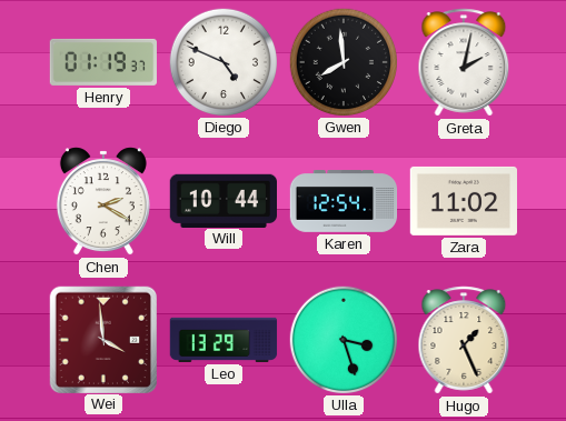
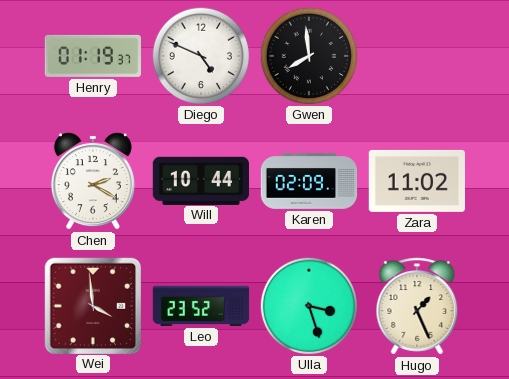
Greta: 2:02 -> none (464, 62)
Karen: 12:54 -> 02:09 (309, 181)
Leo: 13:29 -> 23:52 (201, 306)
